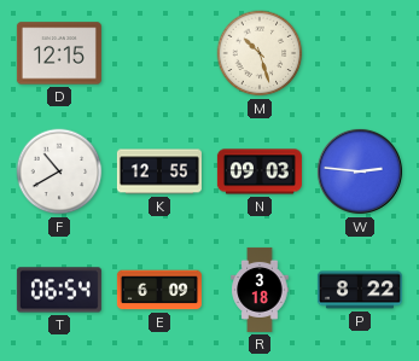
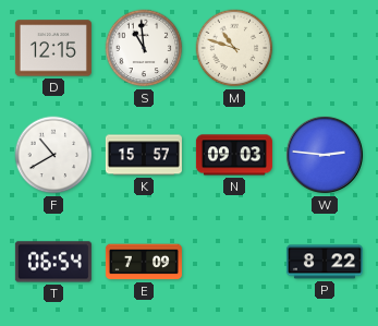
S: none -> 10:59 (144, 48)
M: 10:27 -> 10:48 (234, 48)
K: 12:55 -> 15:57 (144, 155)
E: 6:09 -> 7:09 (144, 262)
R: 3:18 -> none (260, 290)
